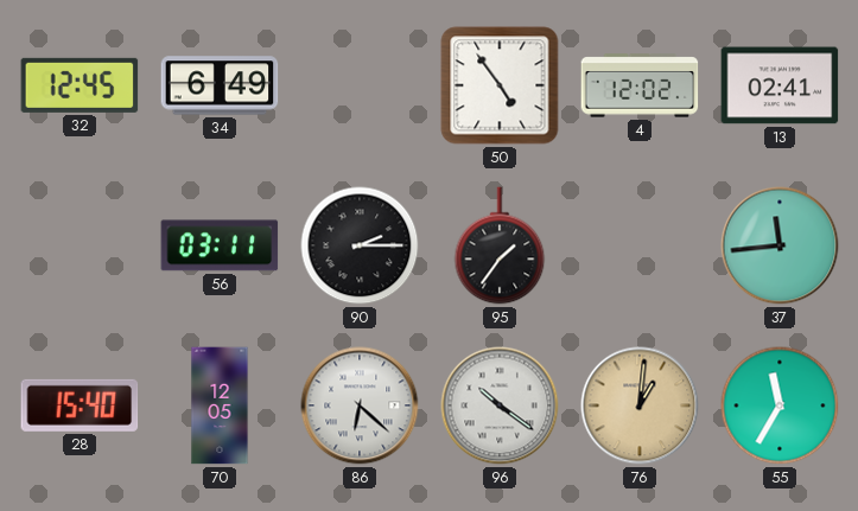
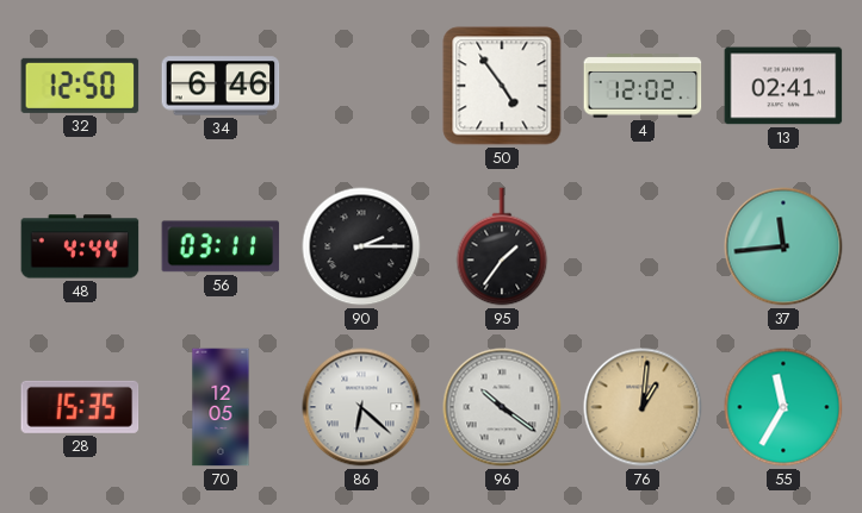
32: 12:45 -> 12:50 (80, 86)
34: 6:49 -> 6:46 (221, 86)
48: none -> 4:44 (80, 246)
28: 15:40 -> 15:35 (80, 407)
